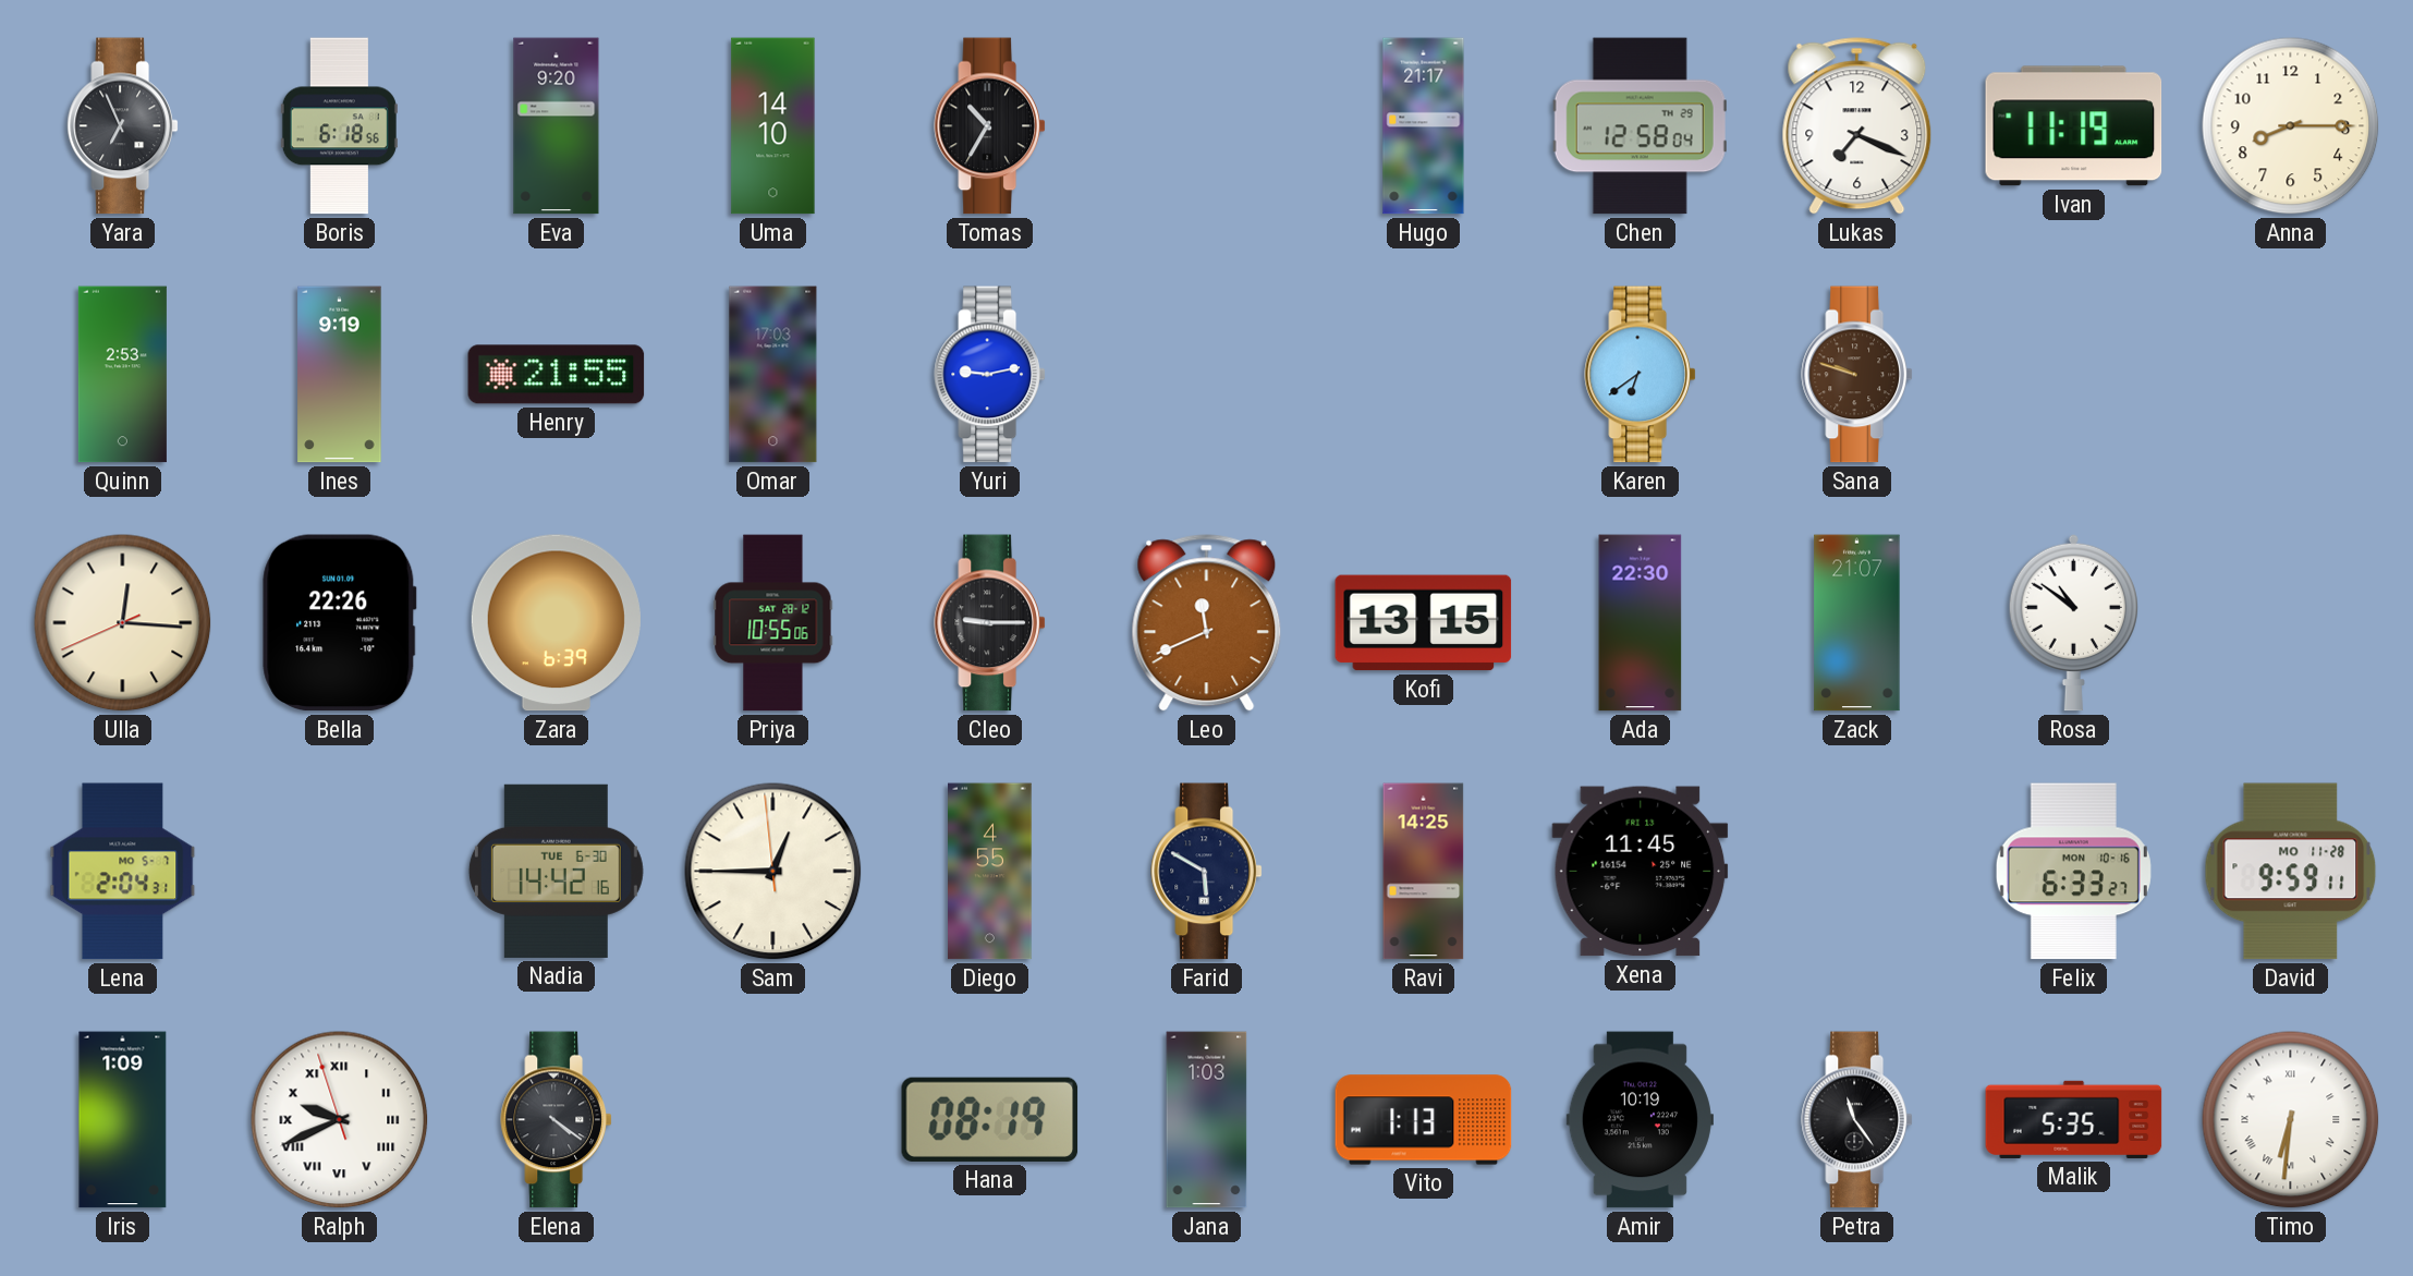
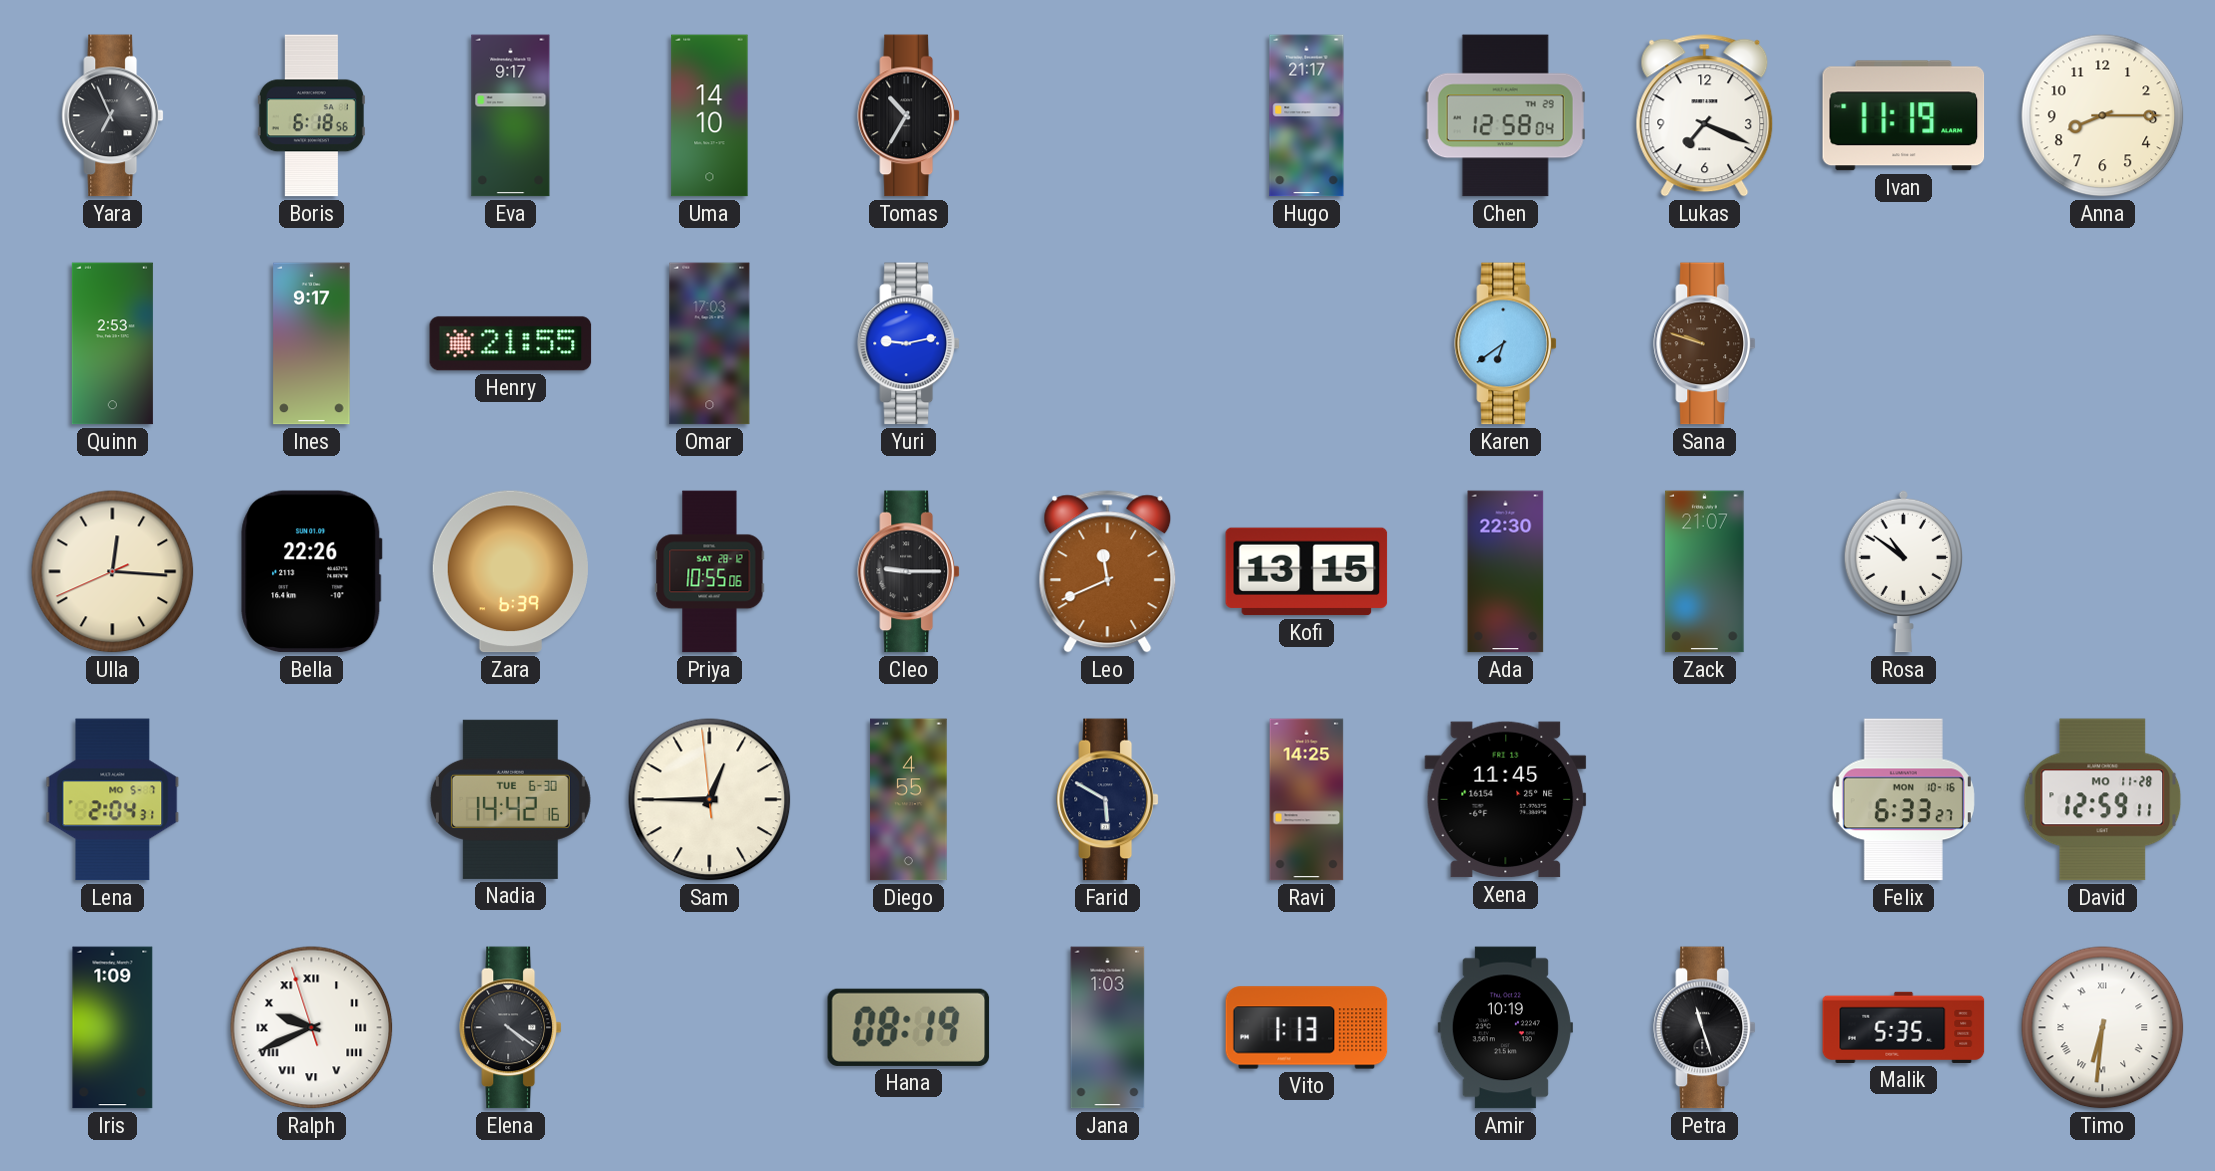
Eva: 9:20 -> 9:17 (511, 116)
Ines: 9:19 -> 9:17 (312, 344)
David: 9:59 -> 12:59 (2103, 800)
Petra: 11:24 -> 11:27 (1705, 1028)
